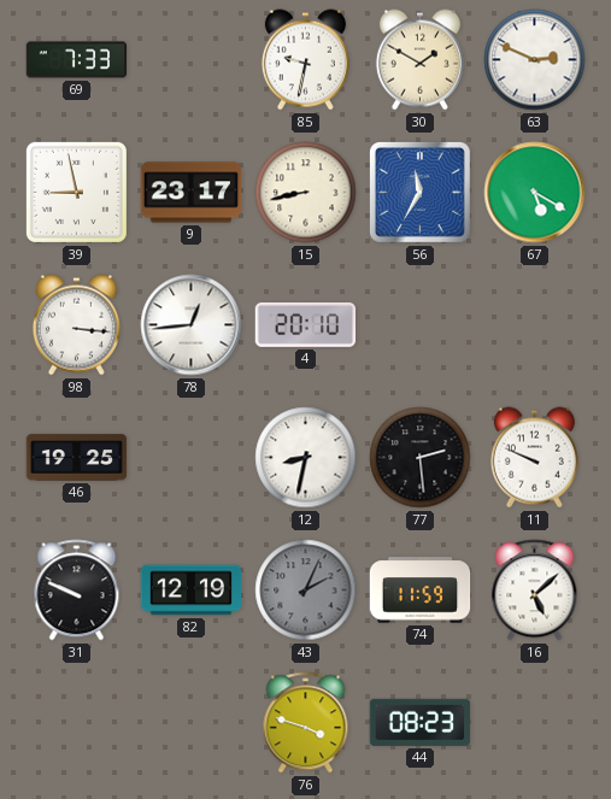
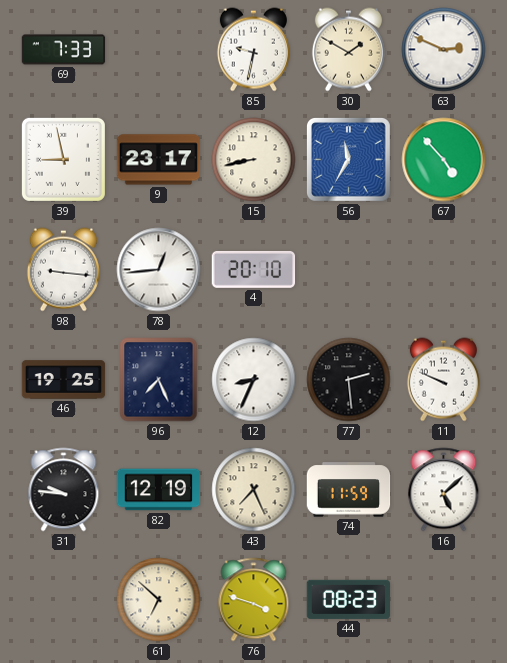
67: 5:20 -> 4:53 (444, 160)
98: 3:16 -> 9:16 (63, 270)
96: none -> 7:26 (159, 380)
12: 8:32 -> 8:34 (254, 380)
31: 9:49 -> 9:46 (64, 490)
43: 2:04 -> 7:26 (254, 490)
43 dial: grey -> cream (254, 490)
61: none -> 6:52 (159, 600)
